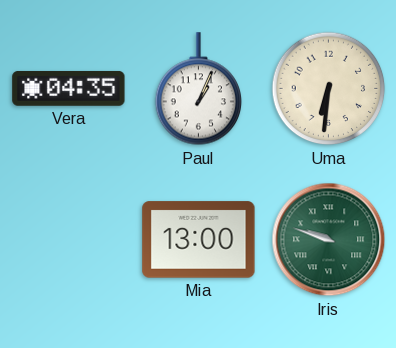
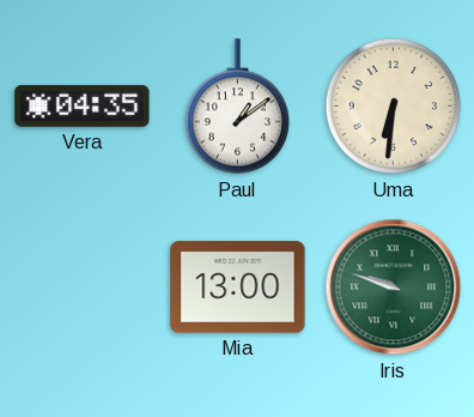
Paul: 1:04 -> 1:09 (237, 107)
